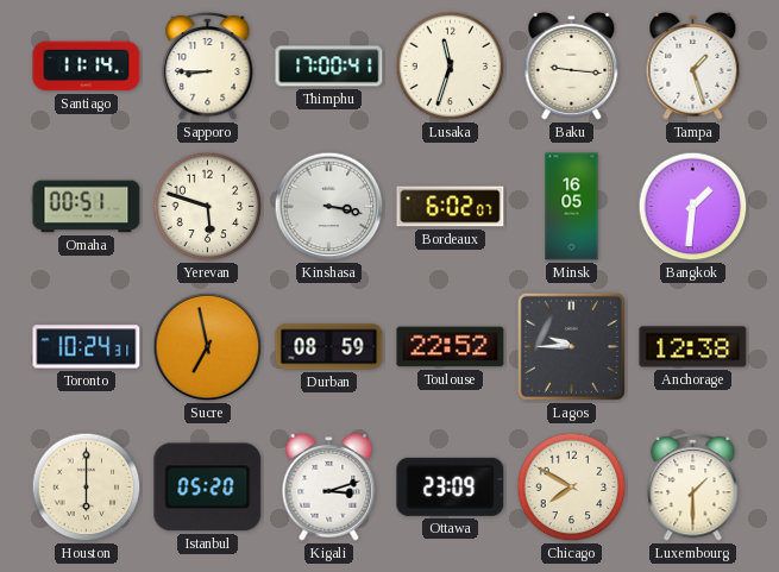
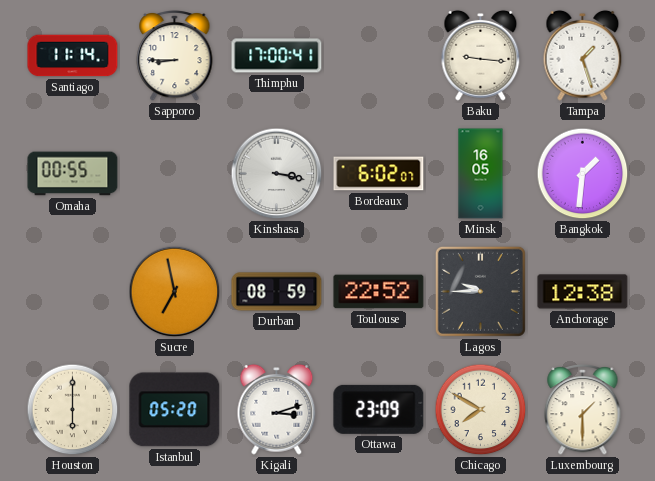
Lusaka: 11:33 -> none (451, 67)
Omaha: 00:51 -> 00:55 (73, 174)
Yerevan: 5:48 -> none (208, 207)
Toronto: 10:24 -> none (87, 347)
